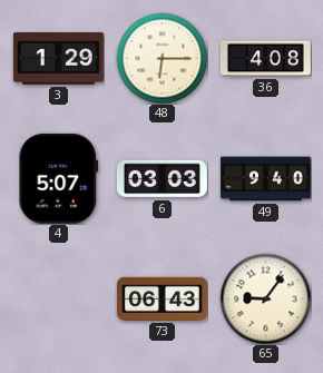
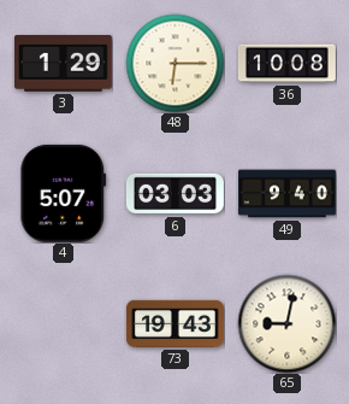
36: 4:08 -> 10:08 (286, 64)
73: 06:43 -> 19:43 (174, 323)
65: 9:06 -> 9:02 (286, 323)
